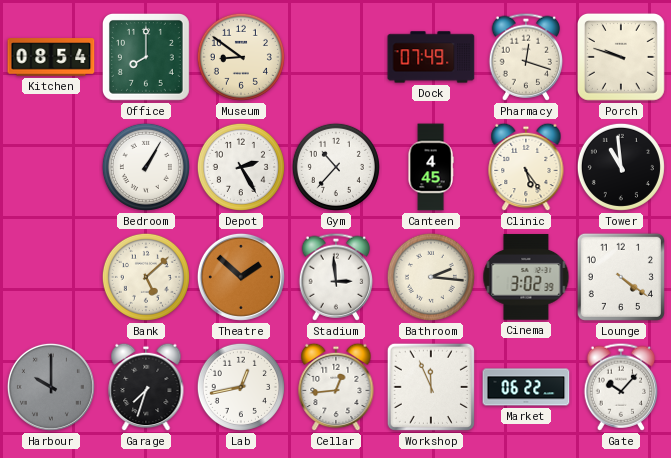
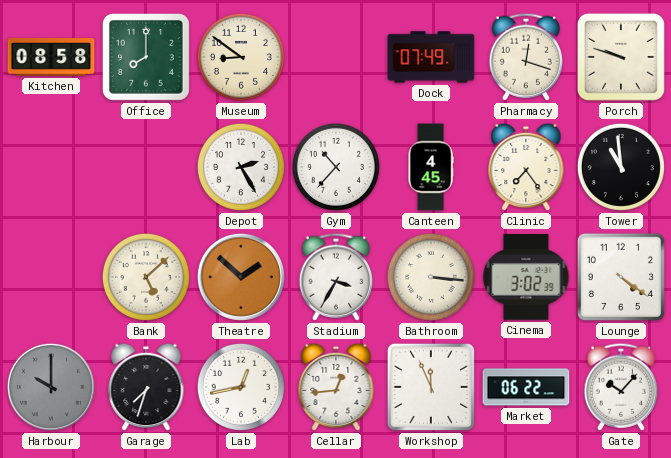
Kitchen: 08:54 -> 08:58 (51, 57)
Bedroom: 1:05 -> none (146, 167)
Clinic: 5:24 -> 7:24 (526, 167)
Stadium: 2:59 -> 3:35 (336, 277)
Bathroom: 2:16 -> 3:16 (431, 277)
